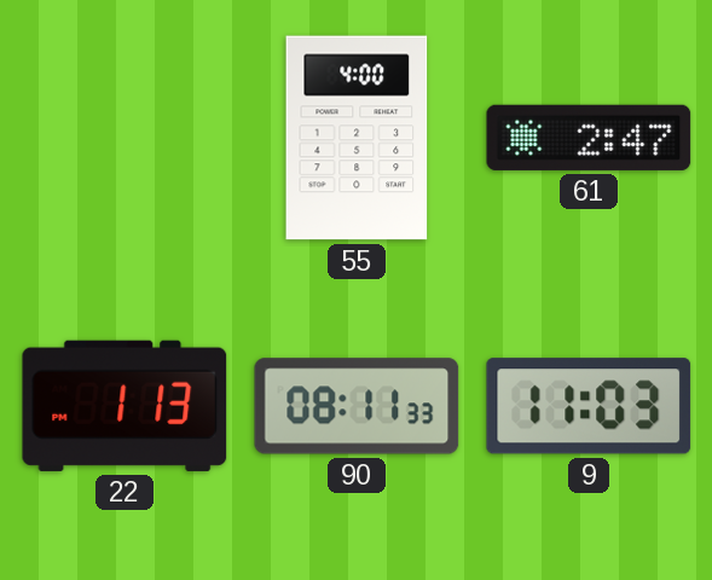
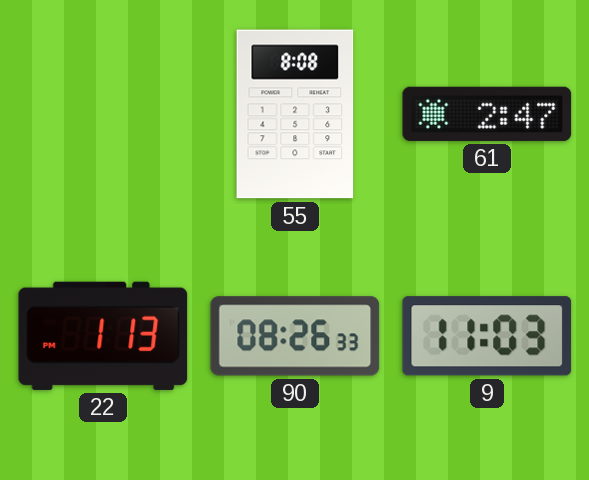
55: 4:00 -> 8:08 (295, 114)
90: 08:11 -> 08:26 (295, 336)
